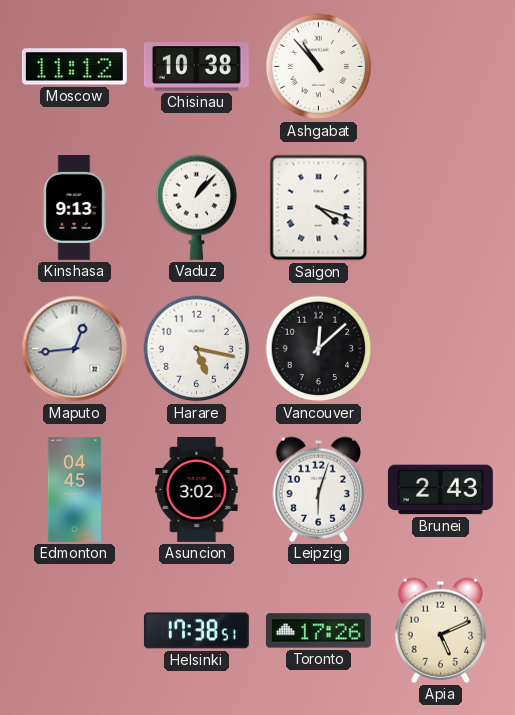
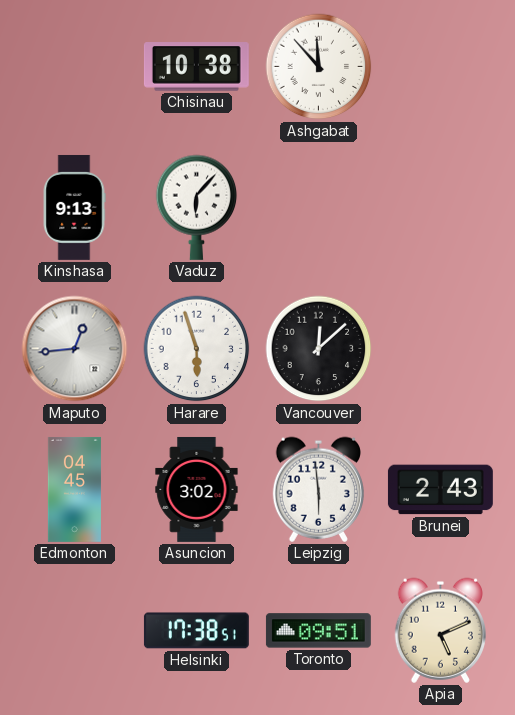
Moscow: 11:12 -> none (74, 67)
Ashgabat: 10:53 -> 11:53 (319, 67)
Vaduz: 1:07 -> 6:07 (197, 207)
Saigon: 4:18 -> none (319, 208)
Harare: 5:17 -> 5:57 (197, 349)
Leipzig: 6:03 -> 5:59 (318, 489)
Toronto: 17:26 -> 09:51 (318, 631)
